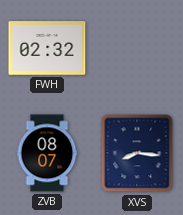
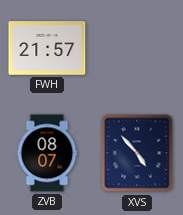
FWH: 02:32 -> 21:57 (47, 48)
XVS: 8:16 -> 4:53 (137, 153)
